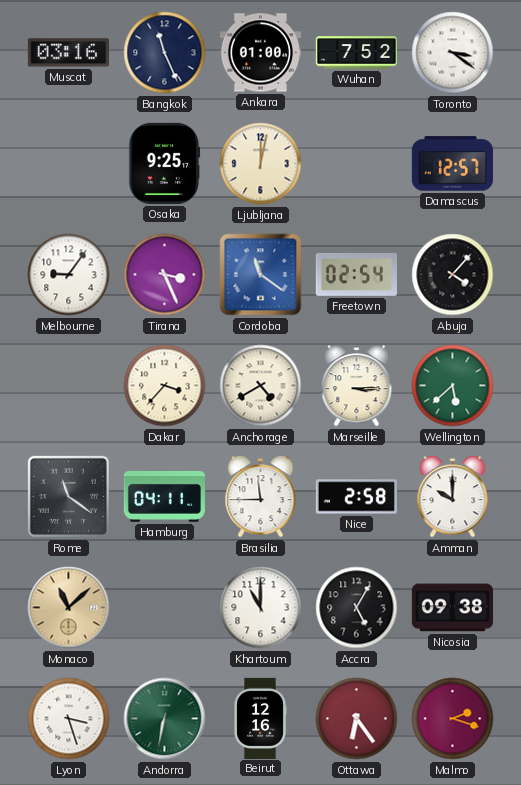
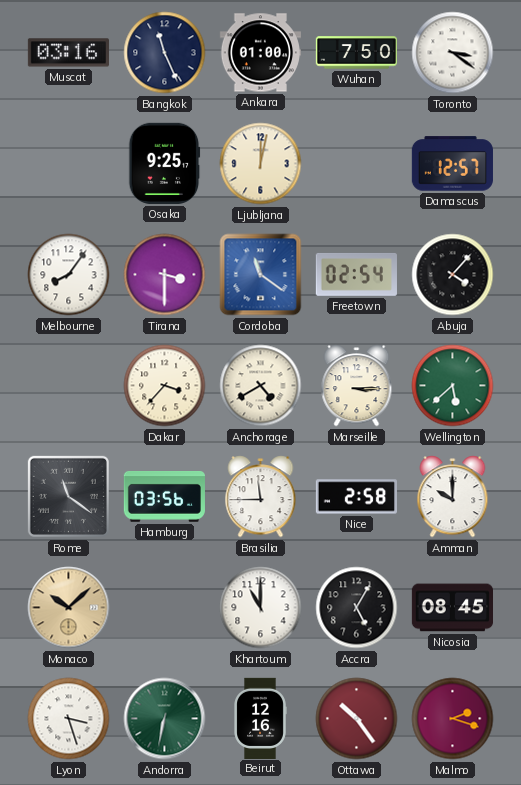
Wuhan: 7:52 -> 7:50 (356, 53)
Melbourne: 9:06 -> 8:06 (69, 275)
Tirana: 3:26 -> 3:30 (165, 275)
Hamburg: 04:11 -> 03:56 (164, 496)
Monaco: 11:08 -> 10:08 (69, 608)
Nicosia: 09:38 -> 08:45 (452, 608)
Ottawa: 6:24 -> 10:24 (357, 719)
